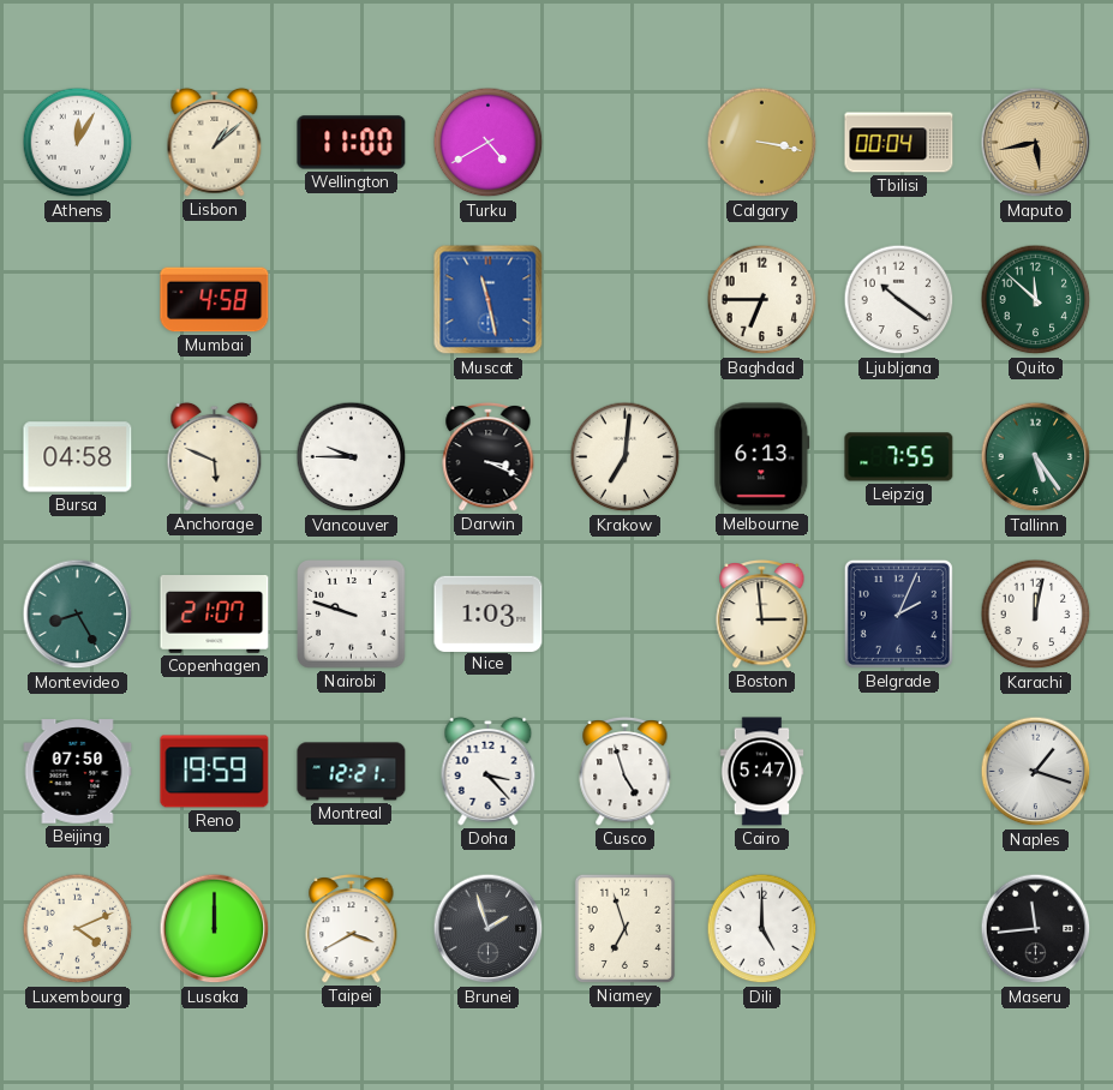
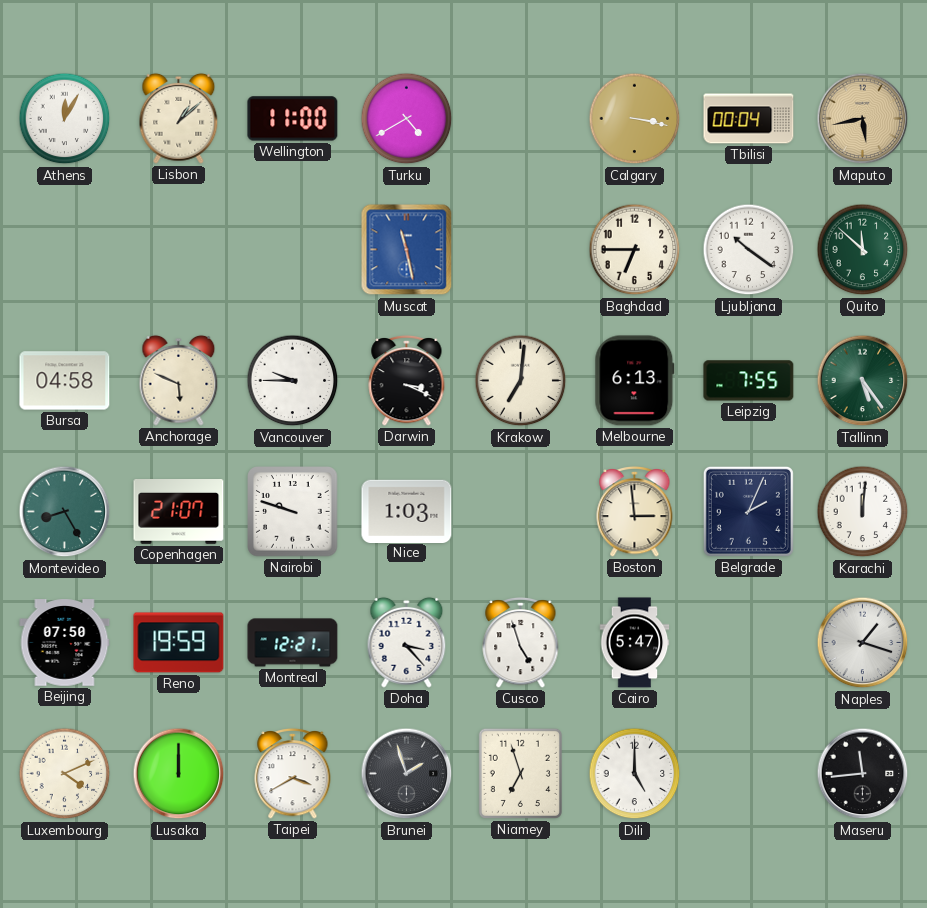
Mumbai: 4:58 -> none (215, 300)
Karachi: 12:02 -> 12:01 (863, 512)
